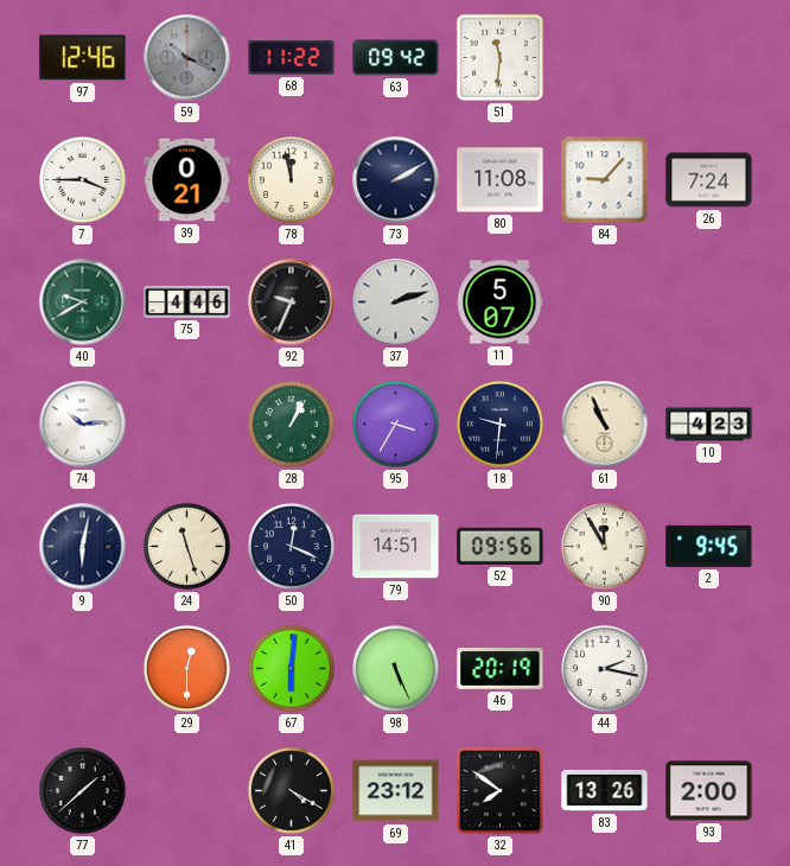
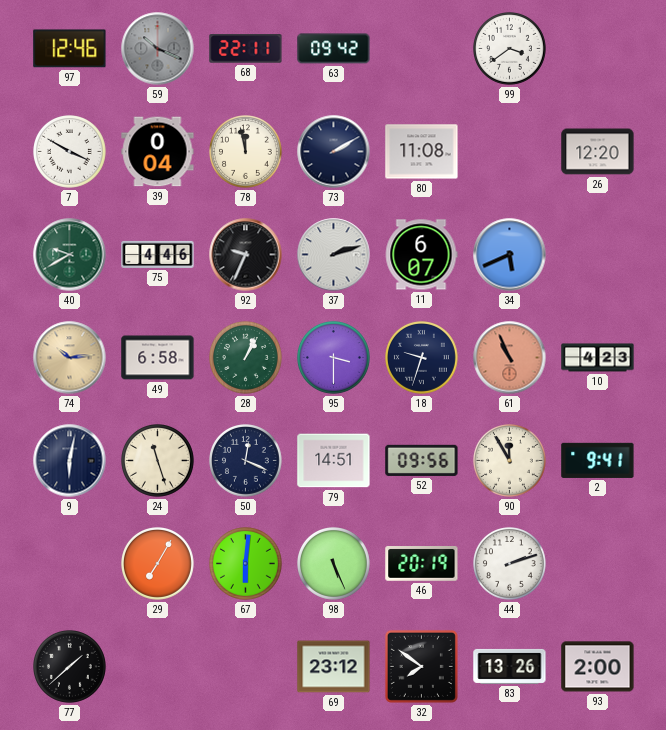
68: 11:22 -> 22:11 (246, 49)
51: 11:31 -> none (499, 57)
99: none -> 3:39 (510, 49)
7: 3:45 -> 3:50 (70, 152)
39: 0:21 -> 0:04 (158, 152)
84: 9:07 -> none (605, 180)
26: 7:24 -> 12:20 (598, 152)
11: 5:07 -> 6:07 (421, 255)
34: none -> 5:41 (510, 255)
74 dial: white -> champagne (70, 358)
49: none -> 6:58 (158, 358)
95: 3:35 -> 3:30 (334, 358)
18: 9:31 -> 9:33 (422, 358)
61 dial: cream -> salmon (510, 358)
2: 9:45 -> 9:41 (598, 460)
29: 12:30 -> 7:05 (158, 564)
44: 2:17 -> 2:12 (510, 564)
41: 4:20 -> none (292, 791)
